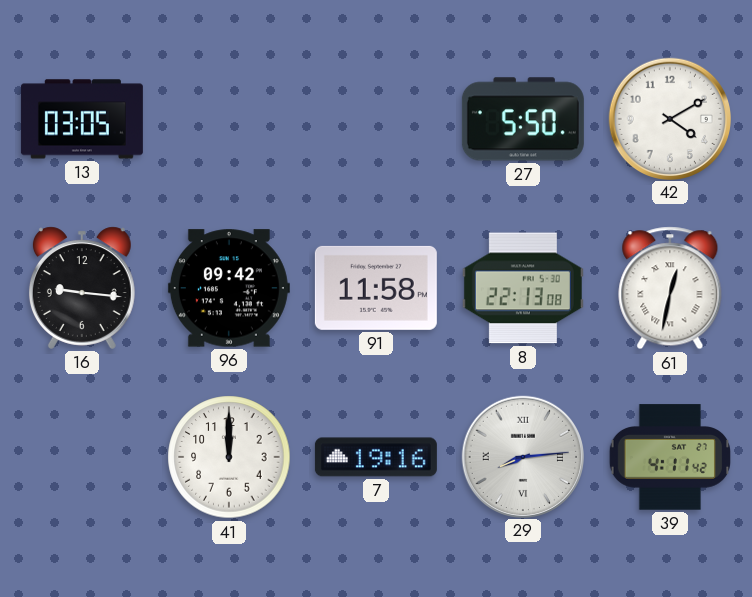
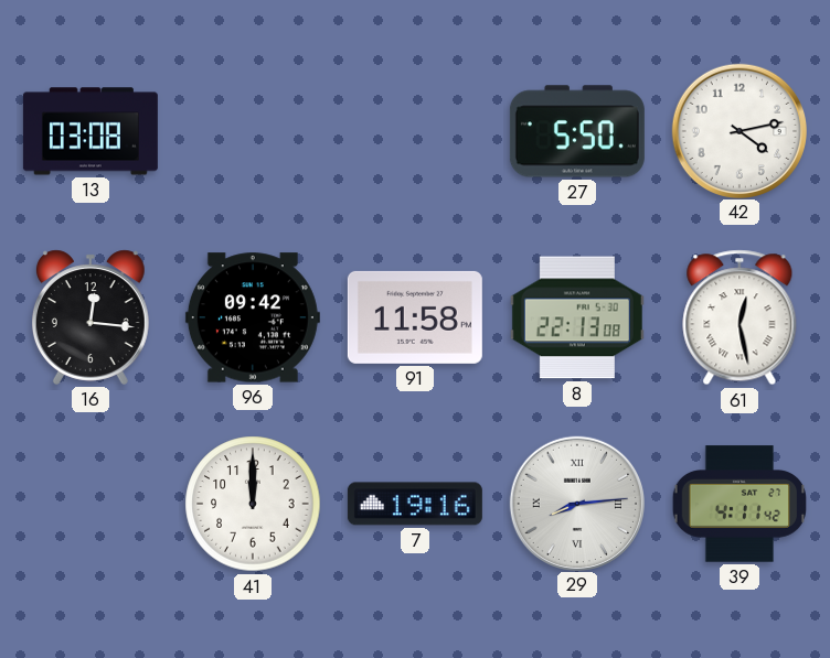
13: 03:05 -> 03:08 (91, 131)
42: 4:10 -> 4:13 (738, 130)
16: 9:16 -> 12:16 (91, 317)
61: 12:32 -> 12:28 (739, 317)
